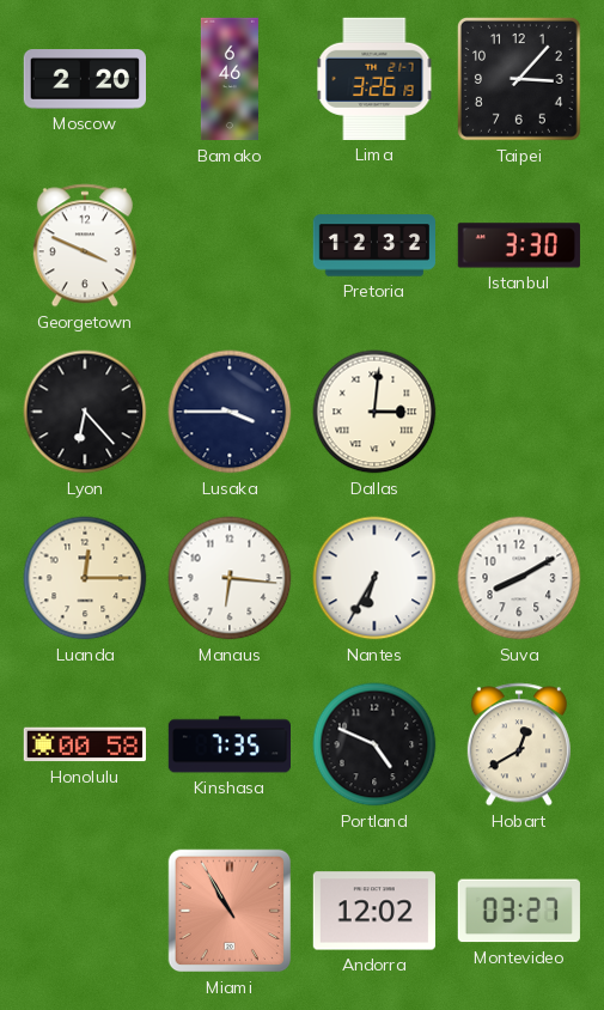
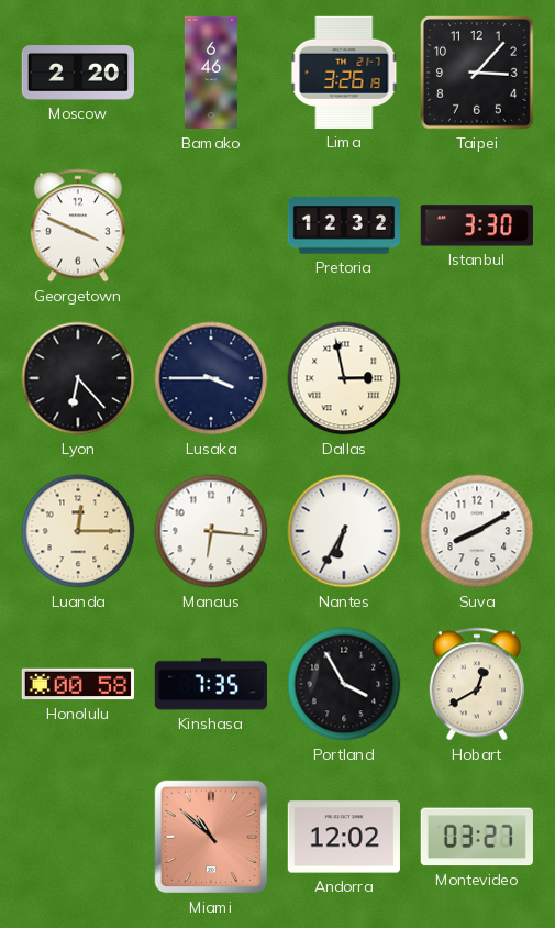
Dallas: 3:01 -> 2:58 (344, 378)
Portland: 4:49 -> 3:55 (344, 684)
Miami: 10:55 -> 10:52 (211, 837)
